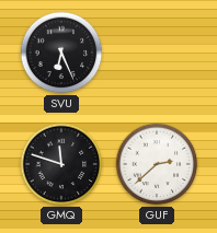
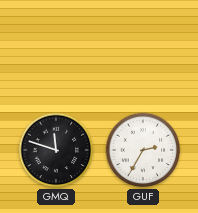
SVU: 6:26 -> none (61, 53)
GUF: 2:38 -> 2:35 (143, 150)
